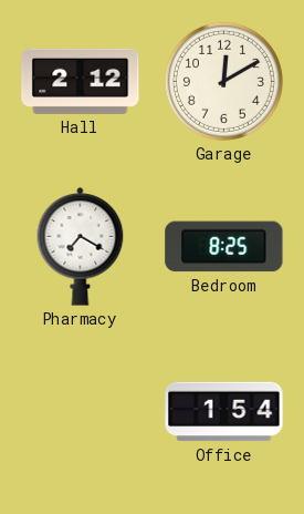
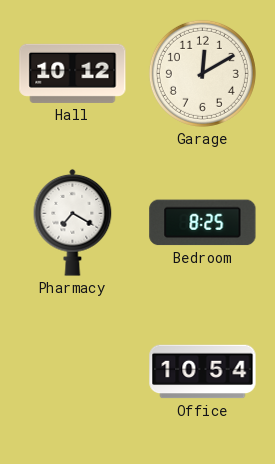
Hall: 2:12 -> 10:12 (73, 73)
Office: 1:54 -> 10:54 (203, 372)
